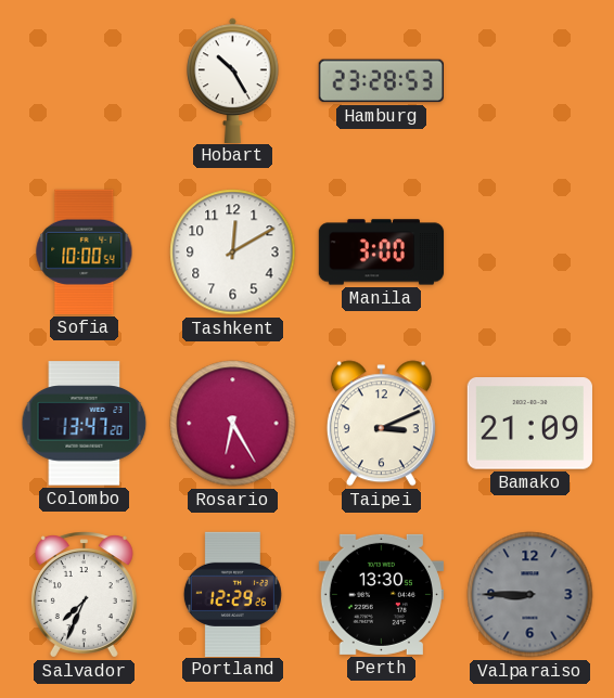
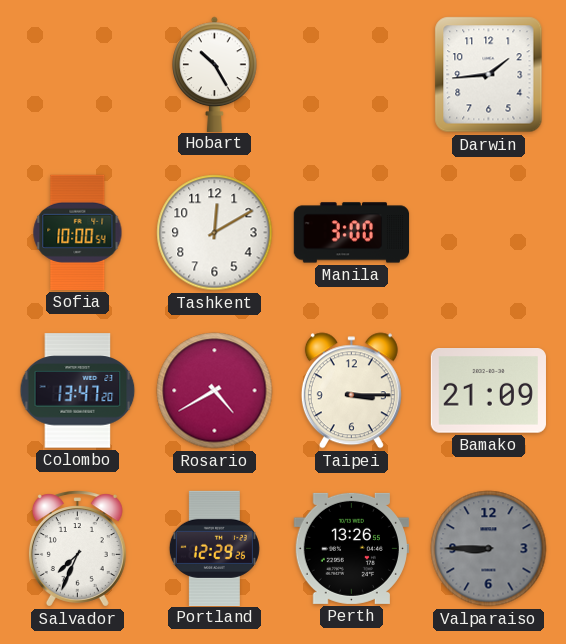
Hamburg: 23:28 -> none (381, 81)
Darwin: none -> 1:44 (489, 75)
Rosario: 6:25 -> 4:40 (215, 391)
Taipei: 3:11 -> 3:15 (351, 391)
Perth: 13:30 -> 13:26 (351, 548)
